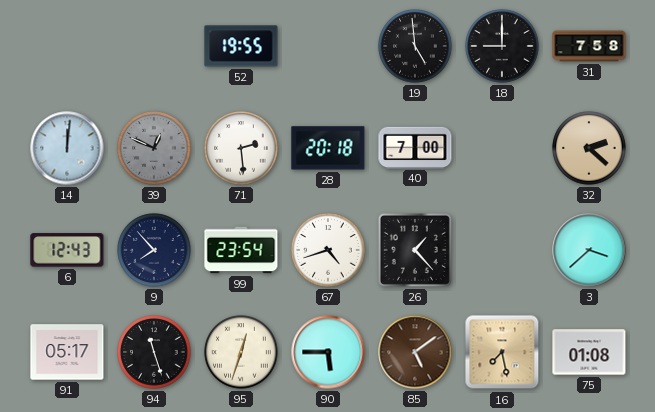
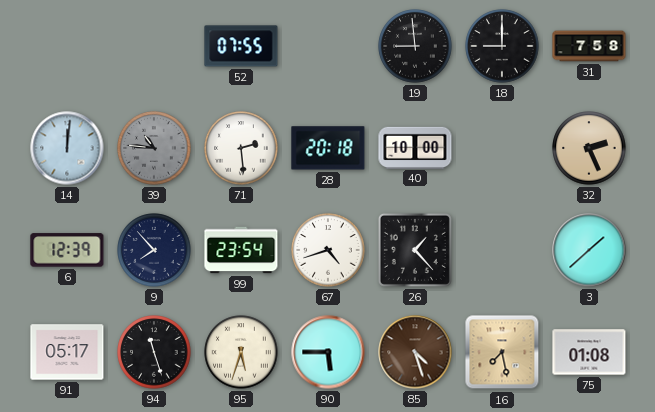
52: 19:55 -> 07:55 (241, 46)
19: 4:59 -> 8:59 (415, 46)
39: 12:49 -> 10:46 (154, 148)
40: 7:00 -> 10:00 (415, 147)
32: 2:22 -> 2:26 (589, 148)
6: 12:43 -> 12:39 (67, 250)
3: 3:38 -> 1:38 (589, 250)
95: 12:33 -> 5:33 (241, 352)
85: 5:09 -> 4:27 (415, 352)
